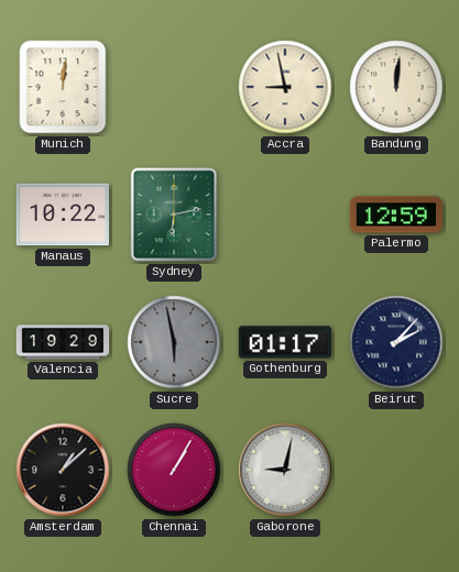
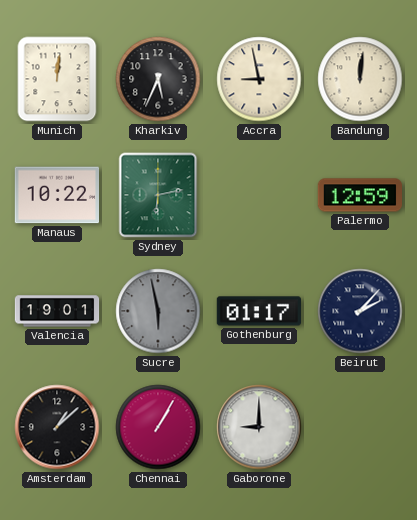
Kharkiv: none -> 5:34 (158, 79)
Valencia: 19:29 -> 19:01 (57, 311)
Gaborone: 9:02 -> 9:00 (259, 427)
